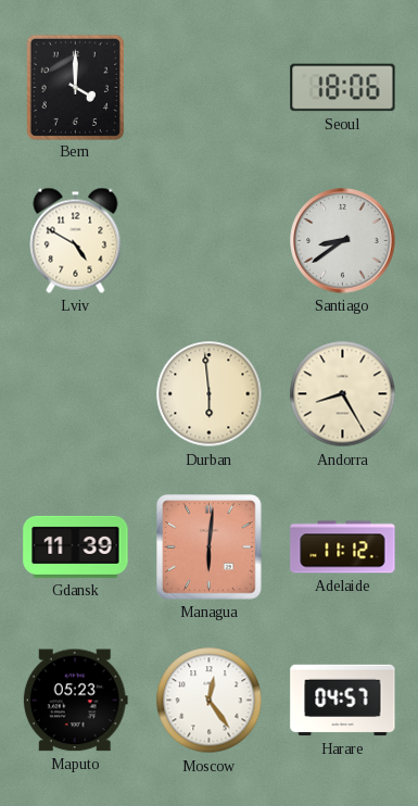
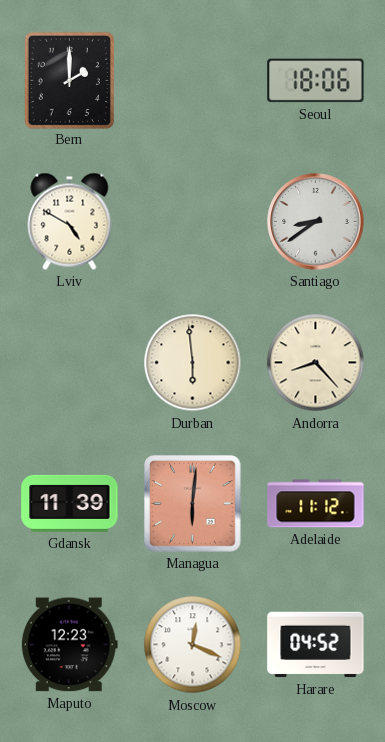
Bern: 4:00 -> 2:00 (69, 80)
Andorra: 8:25 -> 8:23 (316, 363)
Maputo: 05:23 -> 12:23 (69, 645)
Moscow: 12:24 -> 12:19 (193, 645)
Harare: 04:57 -> 04:52 (316, 645)
